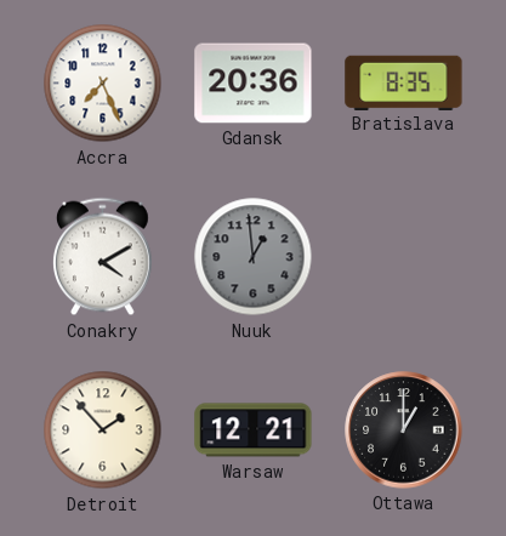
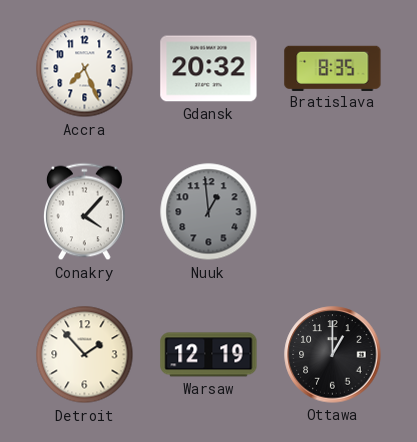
Gdansk: 20:36 -> 20:32 (209, 69)
Conakry: 4:10 -> 4:07 (84, 212)
Warsaw: 12:21 -> 12:19 (209, 355)
